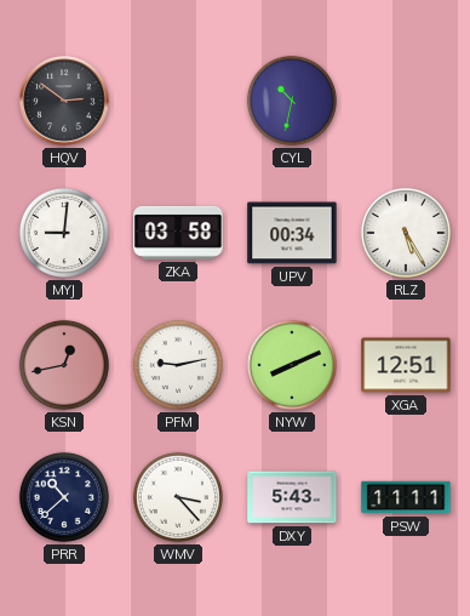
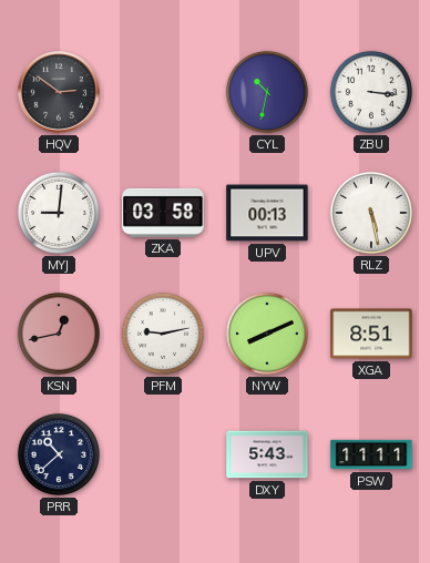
ZBU: none -> 3:16 (371, 92)
UPV: 00:34 -> 00:13 (267, 213)
RLZ: 5:25 -> 5:28 (371, 213)
XGA: 12:51 -> 8:51 (371, 334)
WMV: 3:23 -> none (178, 497)
